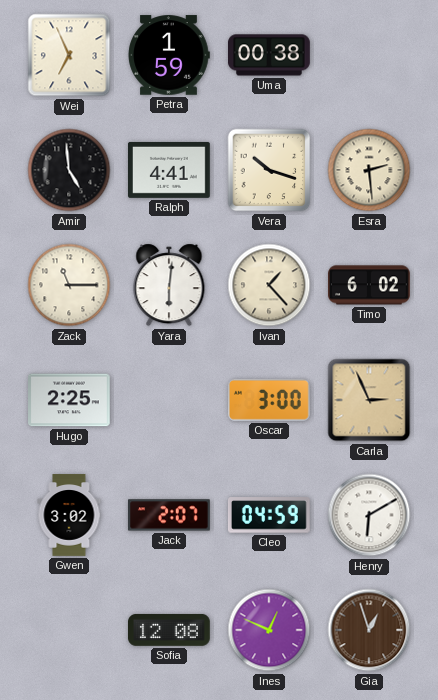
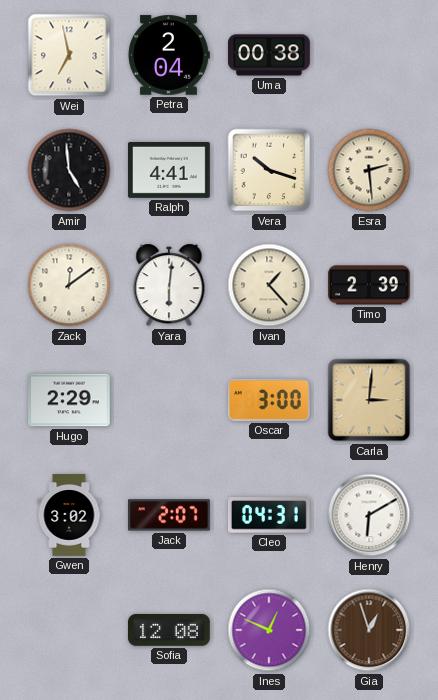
Wei: 6:56 -> 6:58 (69, 55)
Petra: 1:59 -> 2:04 (169, 55)
Zack: 11:15 -> 12:09 (69, 285)
Timo: 6:02 -> 2:39 (369, 285)
Hugo: 2:25 -> 2:29 (70, 400)
Carla: 2:56 -> 3:01 (369, 400)
Cleo: 04:59 -> 04:31 (269, 515)
